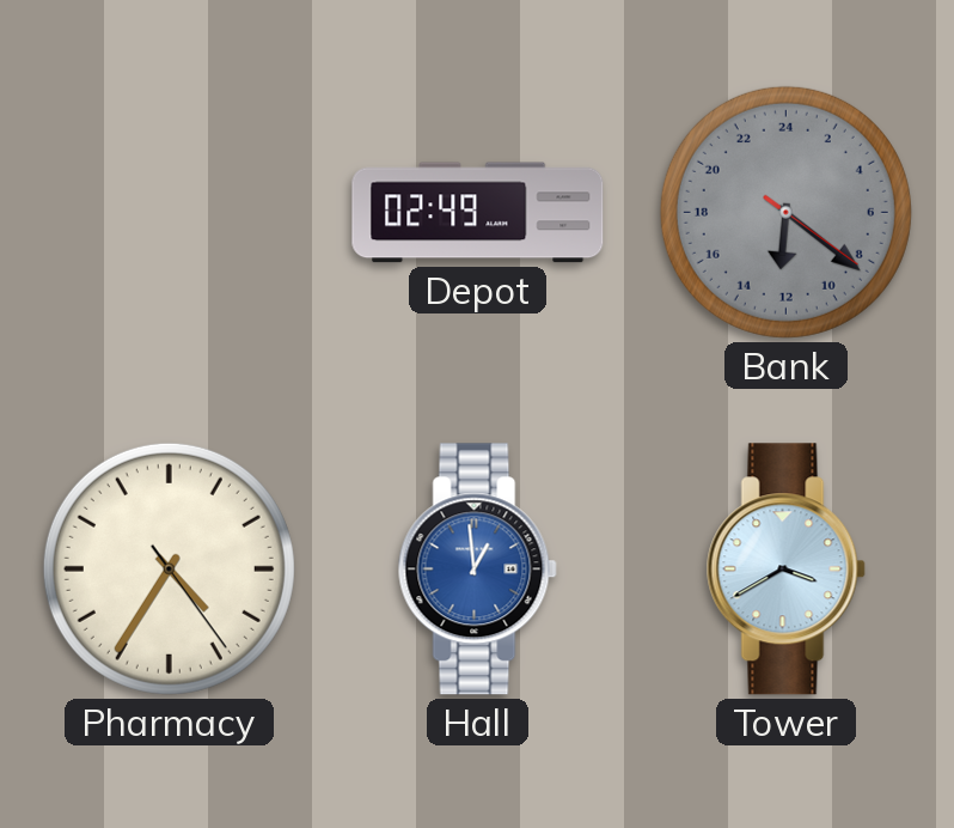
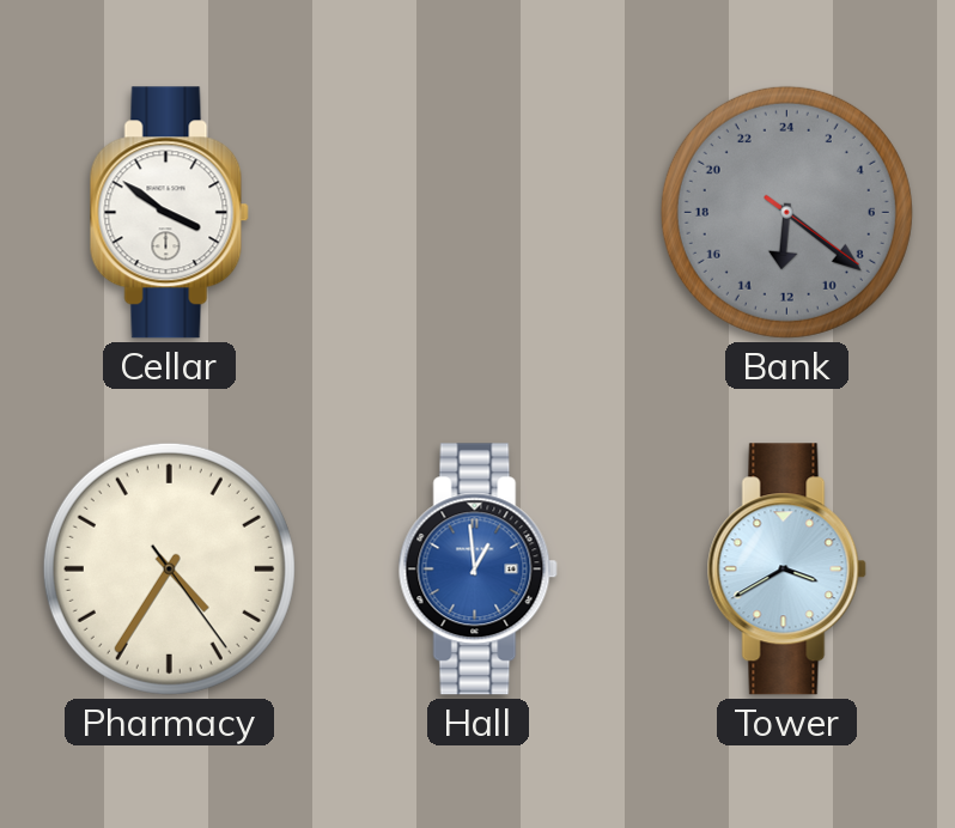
Cellar: none -> 3:51 (169, 213)
Depot: 02:49 -> none (478, 213)
